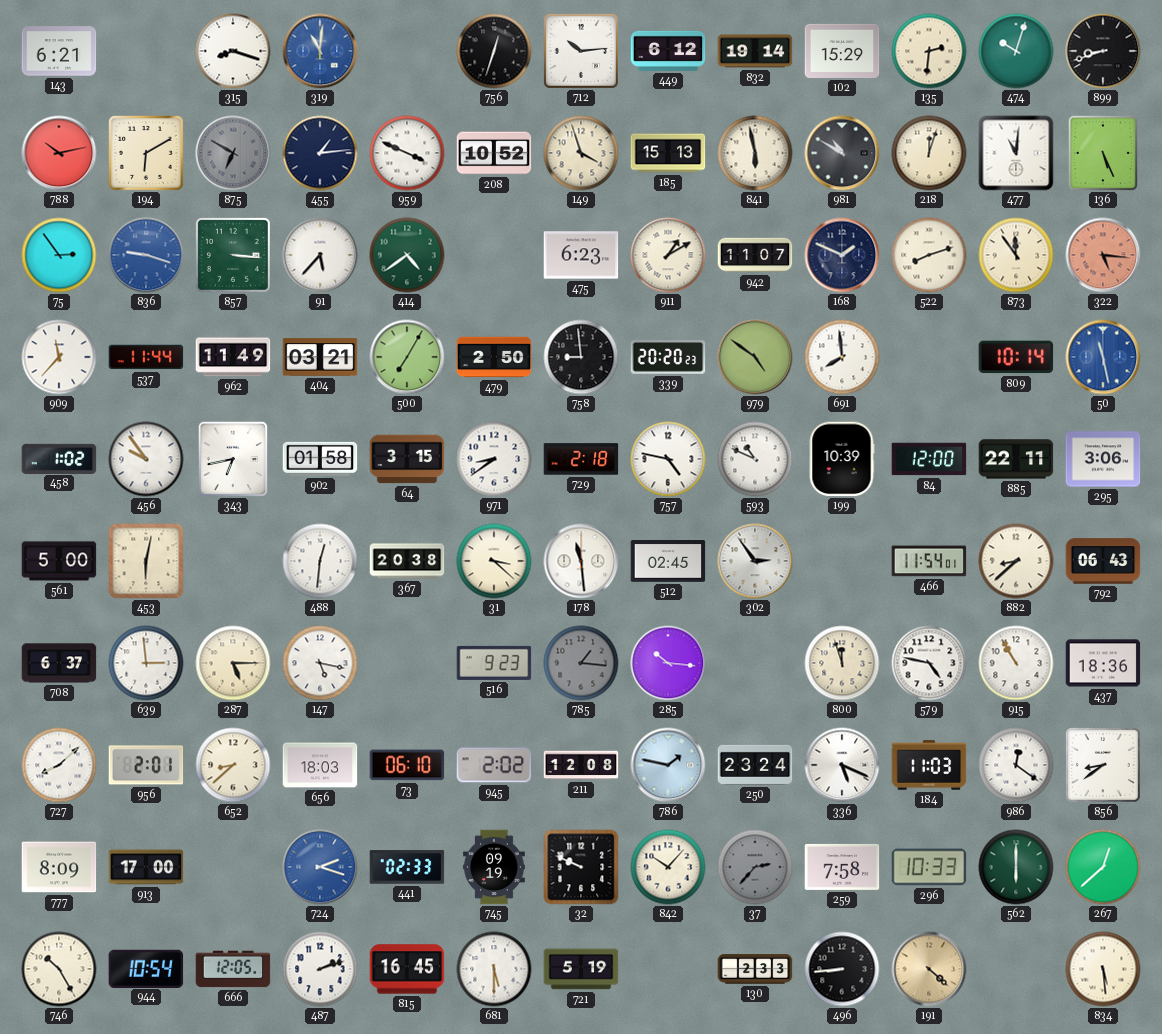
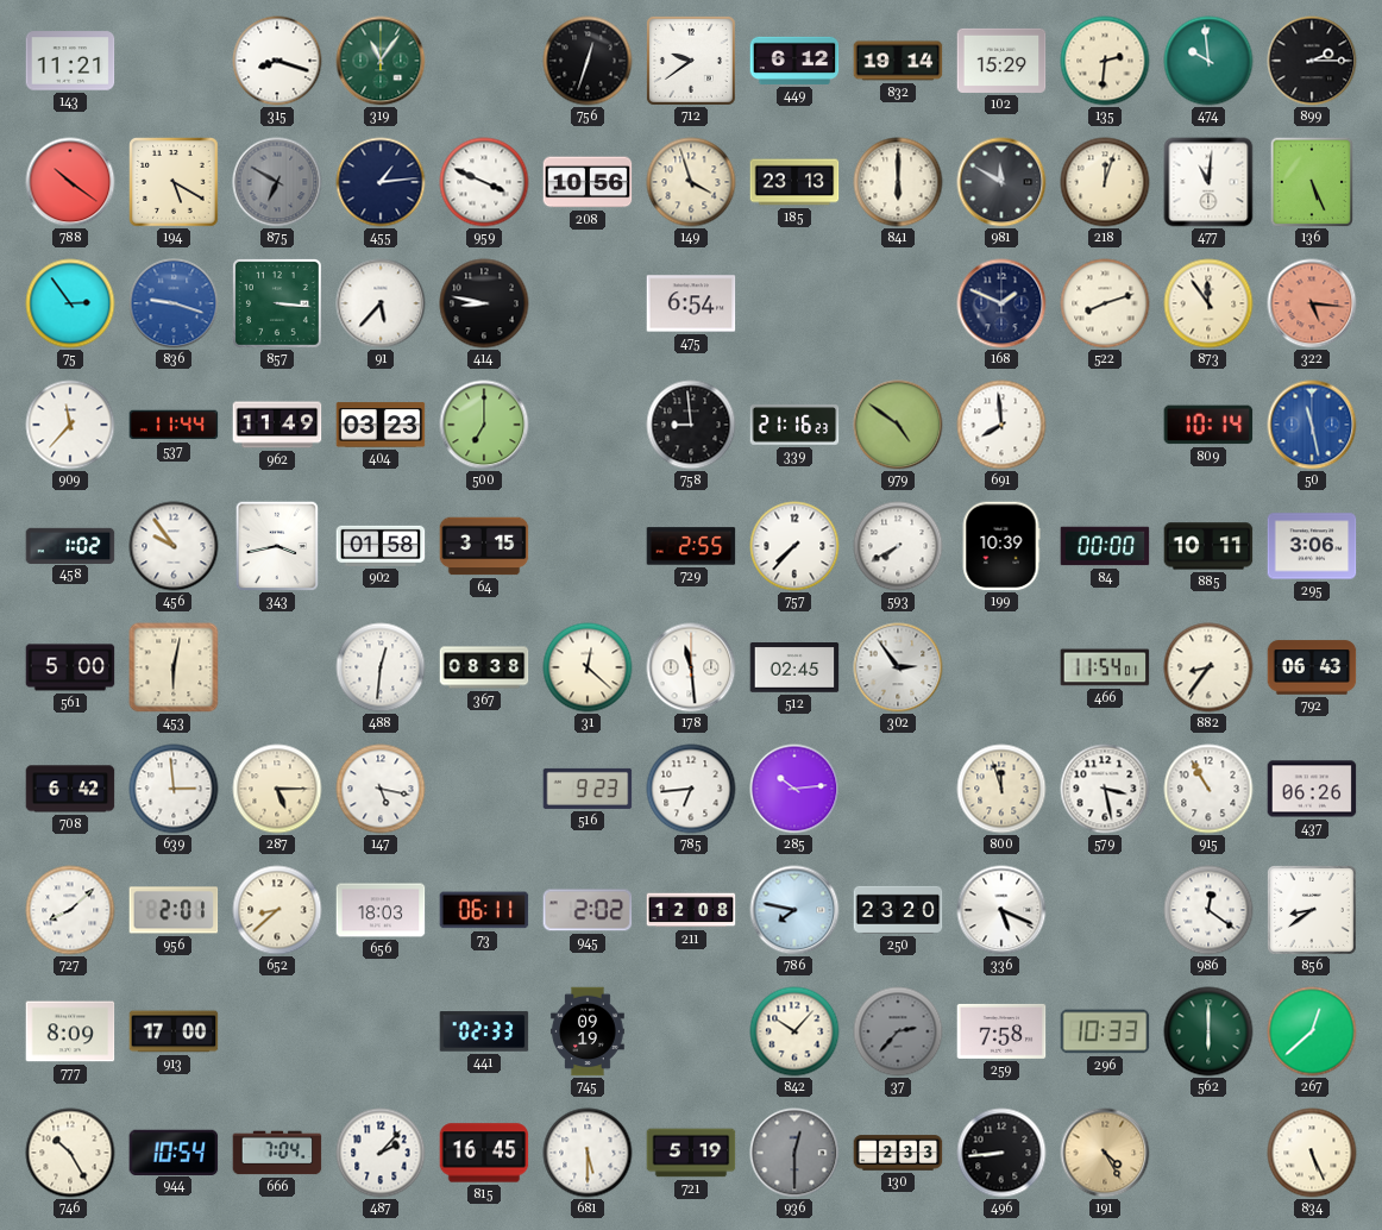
143: 6:21 -> 11:21 (70, 61)
319: 11:01 -> 11:06 (381, 61)
319 dial: blue -> green (381, 61)
712: 10:14 -> 9:39 (691, 61)
474: 10:03 -> 9:59 (1208, 61)
899: 8:42 -> 2:15 (1312, 61)
788: 10:13 -> 10:21 (70, 182)
194: 6:10 -> 5:20 (175, 183)
208: 10:52 -> 10:56 (588, 182)
185: 15:13 -> 23:13 (794, 182)
841: 5:58 -> 6:00 (898, 182)
981: 10:50 -> 11:50 (1001, 182)
414: 4:39 -> 8:47 (484, 303)
414 dial: green -> black (484, 303)
475: 6:23 -> 6:54 (691, 303)
911: 1:10 -> none (668, 255)
942: 11:07 -> none (755, 255)
404: 03:21 -> 03:23 (381, 425)
500: 7:05 -> 7:00 (484, 425)
479: 2:50 -> none (494, 357)
339: 20:20 -> 21:16 (794, 426)
343: 6:43 -> 3:43 (277, 546)
971: 8:39 -> none (494, 459)
729: 2:18 -> 2:55 (691, 546)
757: 4:47 -> 7:37 (794, 546)
593: 10:49 -> 7:40 (898, 546)
84: 12:00 -> 00:00 (1105, 546)
885: 22:11 -> 10:11 (1208, 546)
367: 20:38 -> 08:38 (484, 667)
31: 3:22 -> 12:22 (588, 667)
882: 8:38 -> 8:36 (1208, 667)
708: 6:37 -> 6:42 (70, 789)
785: 1:16 -> 6:44 (691, 789)
785 dial: grey -> white (691, 789)
285: 10:16 -> 10:14 (794, 789)
579: 4:47 -> 3:28 (1105, 789)
437: 18:36 -> 06:26 (1312, 789)
73: 06:10 -> 06:11 (484, 910)
786: 1:47 -> 7:47 (794, 910)
250: 23:24 -> 23:20 (898, 910)
184: 11:03 -> none (929, 765)
724: 2:18 -> none (320, 867)
32: 9:49 -> none (581, 867)
666: 12:05 -> 7:04 (277, 1153)
487: 2:12 -> 2:07 (381, 1153)
936: none -> 12:30 (794, 1153)
191: 4:22 -> 4:25 (1105, 1153)
834: 5:29 -> 5:26 (1312, 1153)
